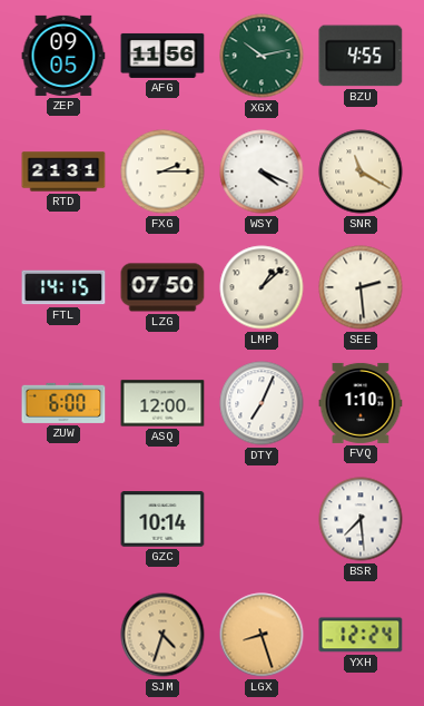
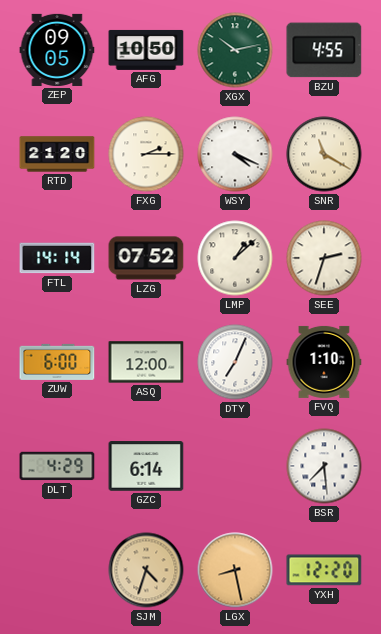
AFG: 11:56 -> 10:50 (146, 50)
RTD: 21:31 -> 21:20 (57, 154)
FTL: 14:15 -> 14:14 (57, 258)
LZG: 07:50 -> 07:52 (146, 258)
SEE: 2:29 -> 2:33 (324, 258)
DLT: none -> 4:29 (57, 466)
GZC: 10:14 -> 6:14 (146, 466)
LGX: 8:27 -> 8:28 (235, 570)
YXH: 12:24 -> 12:20 (324, 570)
